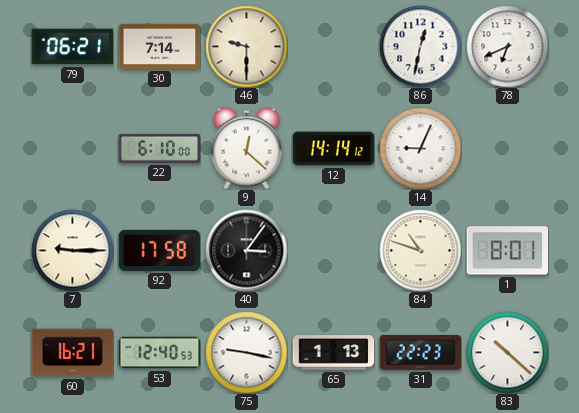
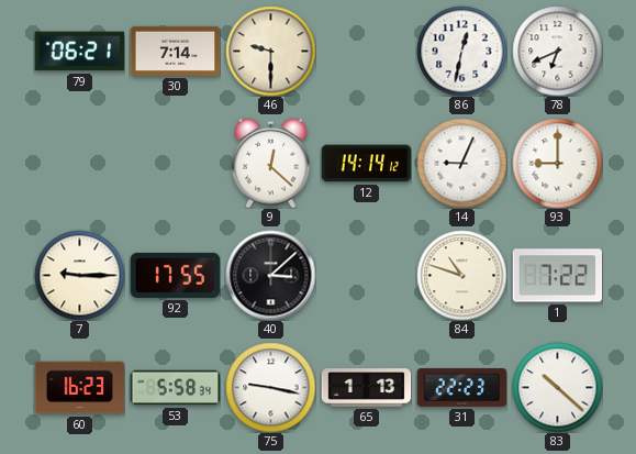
22: 6:10 -> none (159, 148)
93: none -> 9:00 (557, 163)
92: 17:58 -> 17:55 (175, 275)
40: 3:06 -> 3:08 (270, 275)
1: 8:01 -> 7:22 (557, 276)
60: 16:21 -> 16:23 (79, 388)
53: 12:40 -> 5:58 (175, 388)
